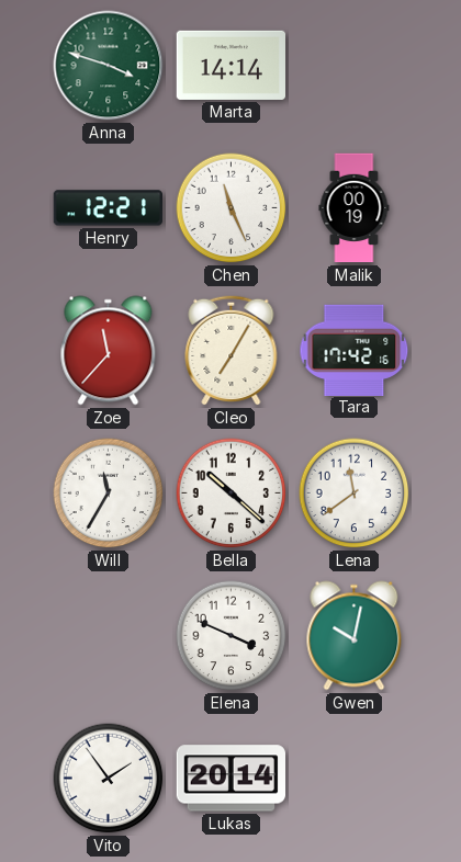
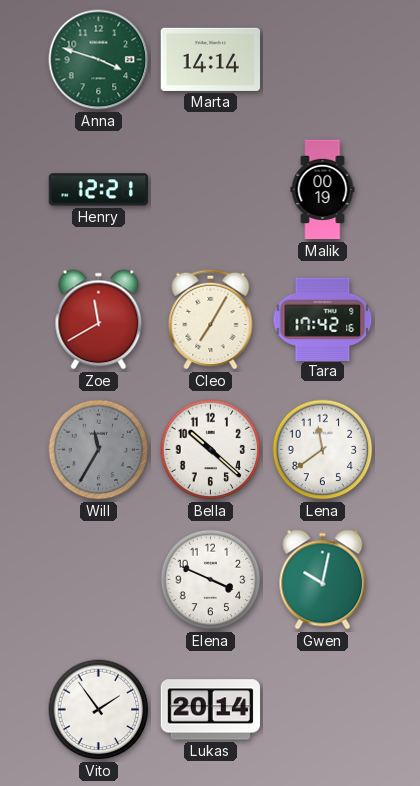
Chen: 11:26 -> none (232, 208)
Zoe: 11:37 -> 11:40 (99, 320)
Will dial: white -> grey (99, 450)
